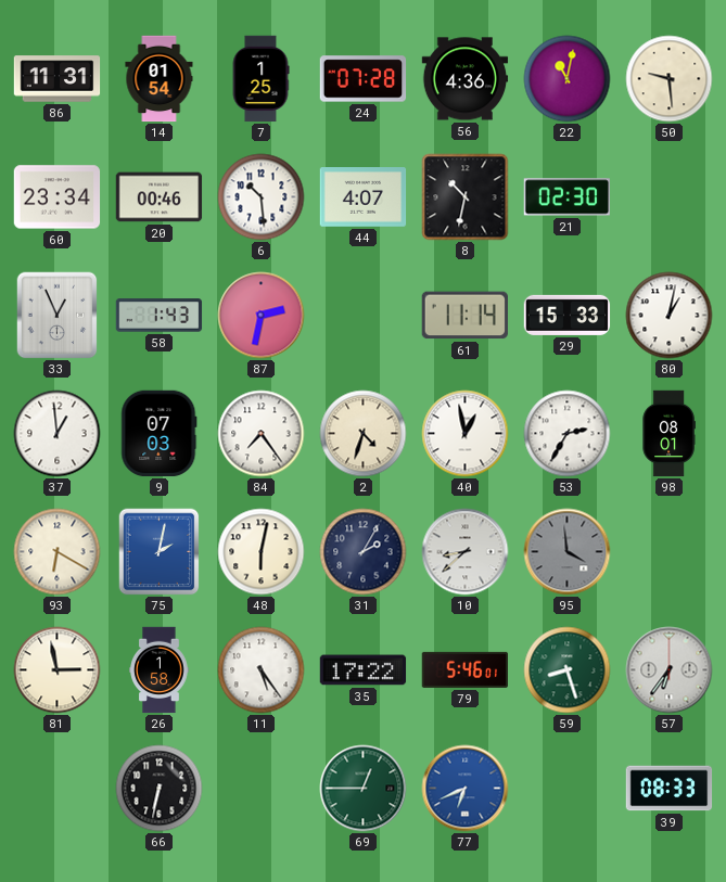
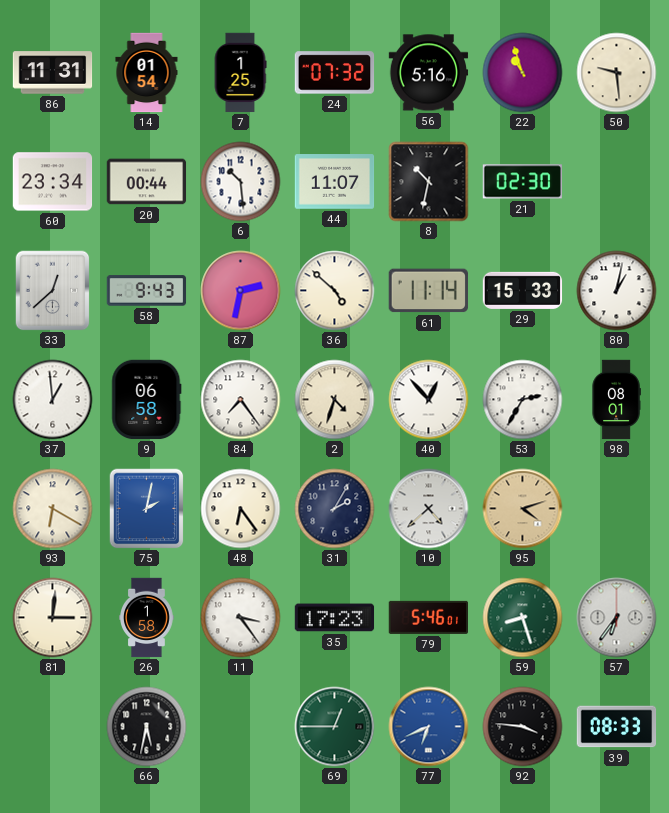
24: 07:28 -> 07:32 (335, 73)
56: 4:36 -> 5:16 (429, 73)
22: 11:02 -> 10:57 (523, 73)
20: 00:46 -> 00:44 (147, 182)
44: 4:07 -> 11:07 (335, 182)
33: 12:56 -> 12:38 (53, 291)
58: 1:43 -> 9:43 (147, 291)
36: none -> 4:52 (335, 291)
9: 07:03 -> 06:58 (147, 400)
40: 12:58 -> 12:53 (429, 400)
48: 6:02 -> 6:24 (241, 509)
10: 8:38 -> 4:38 (429, 509)
95: 3:59 -> 4:12 (523, 509)
95 dial: grey -> champagne (523, 509)
81: 2:58 -> 3:01 (53, 618)
11: 5:24 -> 3:24 (241, 618)
35: 17:22 -> 17:23 (335, 618)
66: 6:32 -> 5:32 (147, 727)
92: none -> 3:46 (523, 727)
